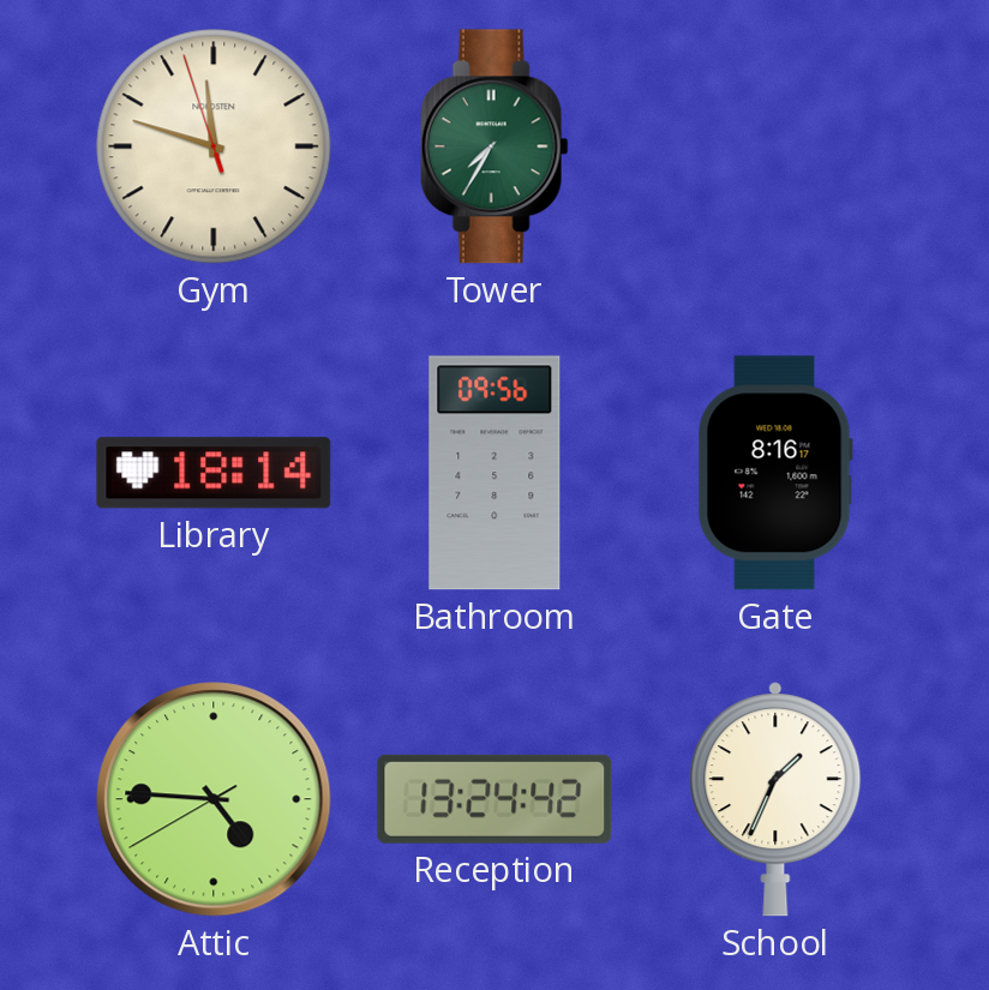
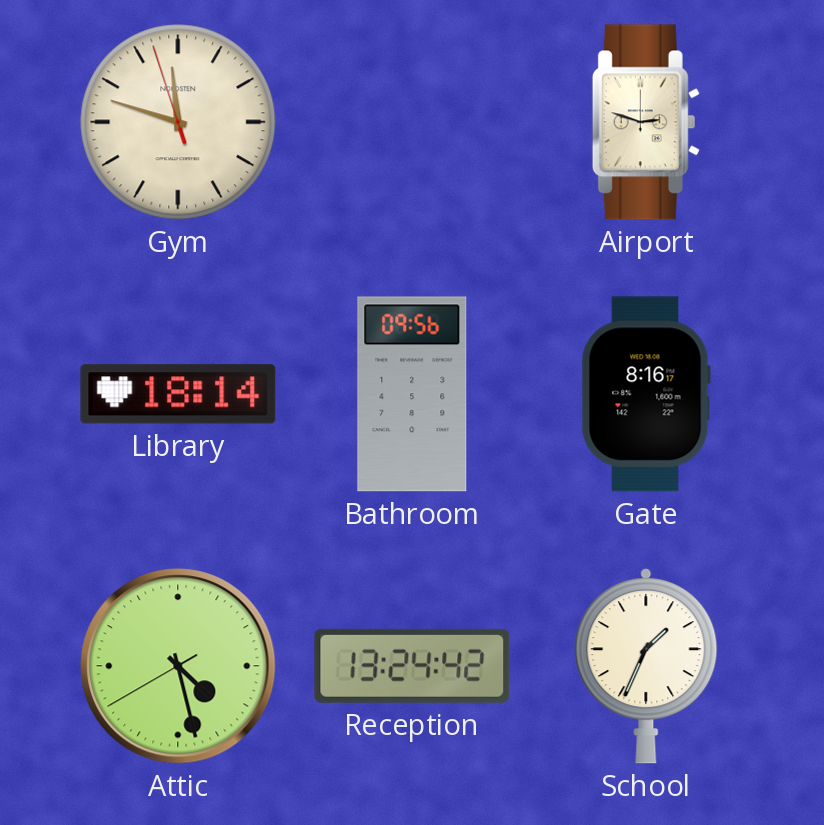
Tower: 7:35 -> none (495, 146)
Airport: none -> 2:48 (646, 122)
Attic: 4:45 -> 4:27 (178, 666)
